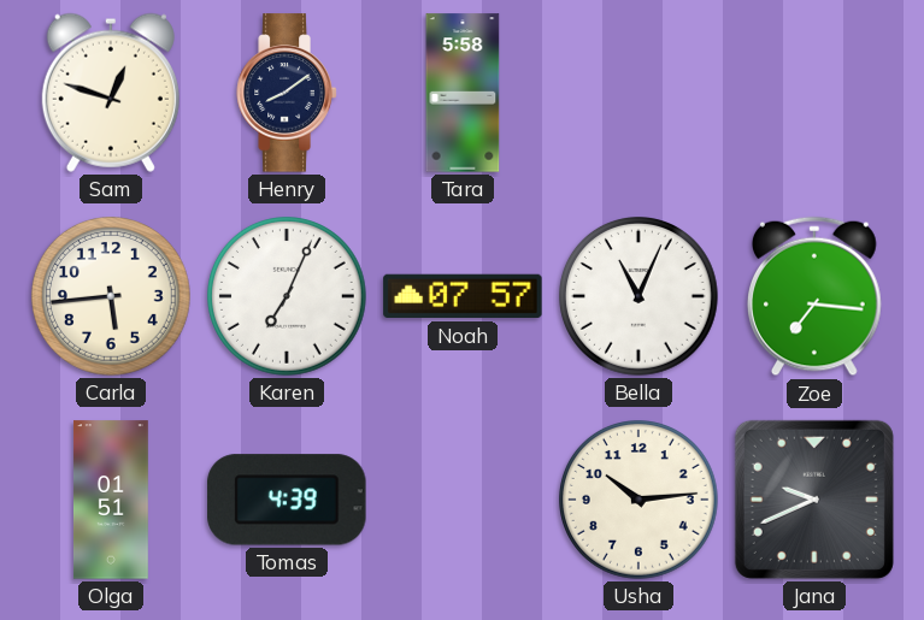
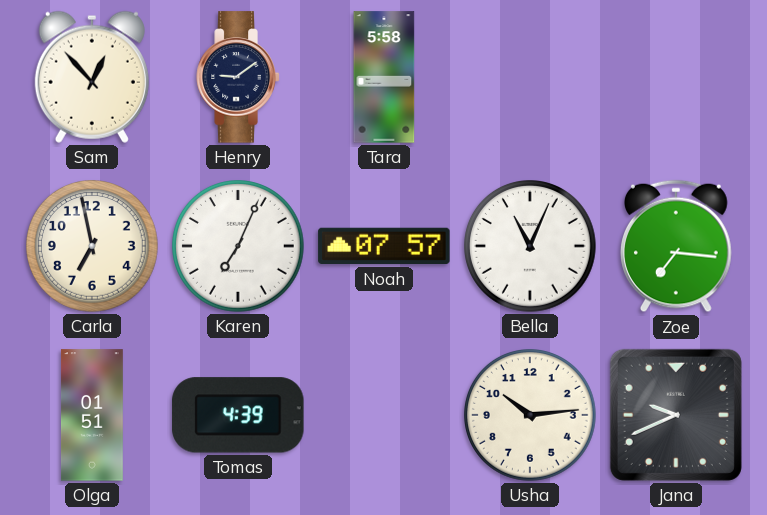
Sam: 12:48 -> 12:53 (92, 77)
Henry: 8:09 -> 9:09 (238, 77)
Carla: 5:44 -> 6:58 (93, 247)
